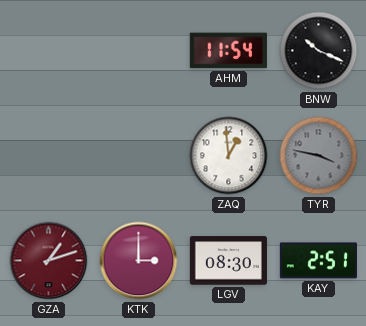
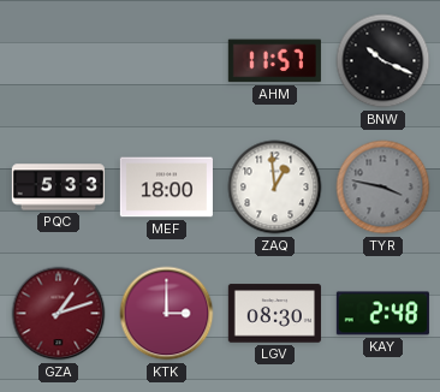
AHM: 11:54 -> 11:57 (274, 61)
PQC: none -> 5:33 (58, 188)
MEF: none -> 18:00 (166, 188)
KAY: 2:51 -> 2:48 (382, 314)
